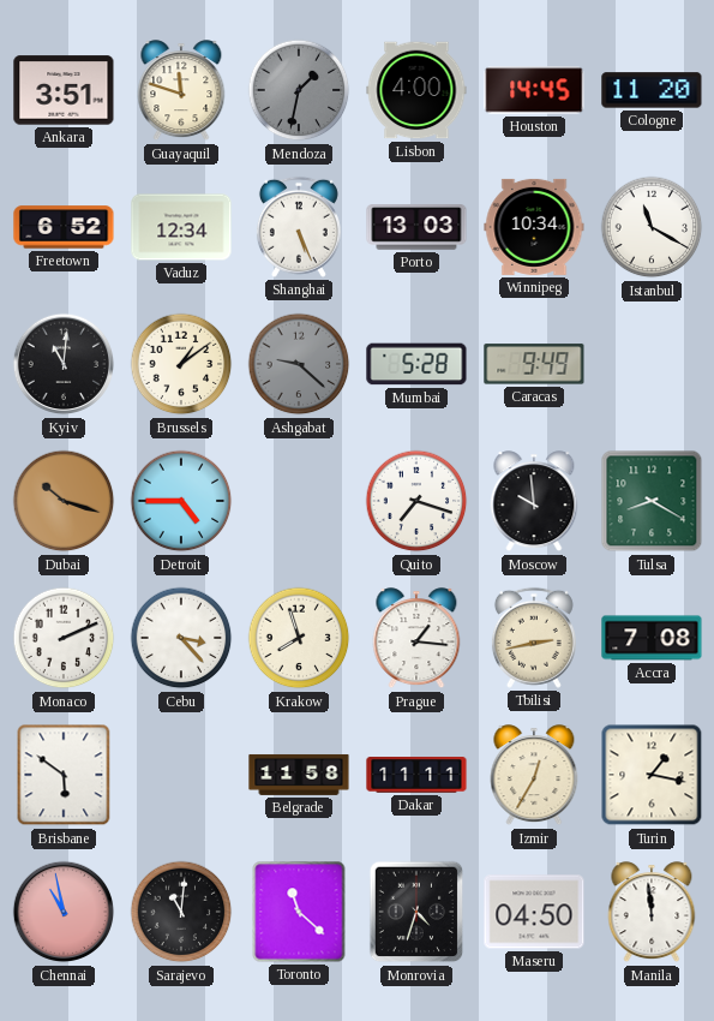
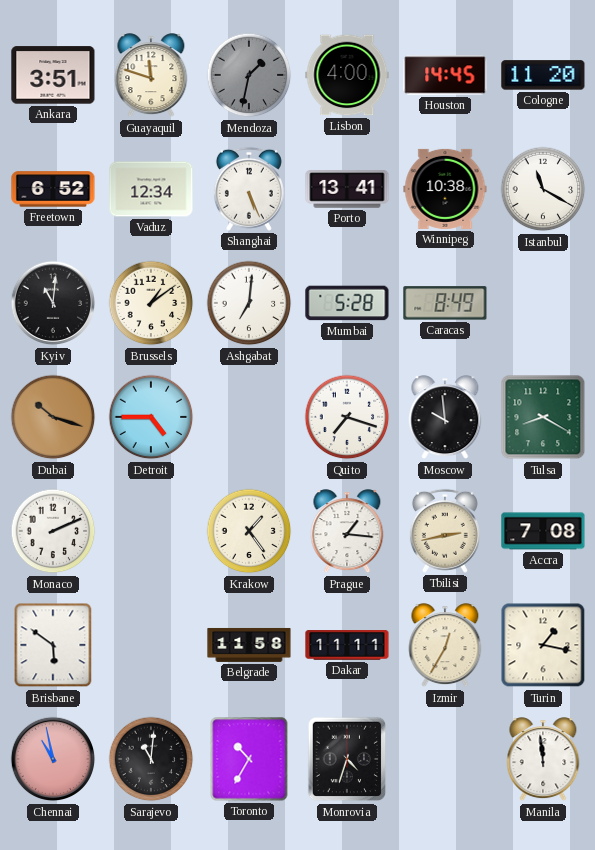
Porto: 13:03 -> 13:41 (347, 189)
Winnipeg: 10:34 -> 10:38 (445, 189)
Ashgabat: 9:22 -> 7:01 (249, 303)
Ashgabat dial: grey -> white (249, 303)
Caracas: 9:49 -> 8:49 (445, 303)
Cebu: 3:23 -> none (181, 638)
Krakow: 7:57 -> 1:24 (249, 531)
Toronto: 11:22 -> 10:35 (249, 759)
Maseru: 04:50 -> none (534, 912)
